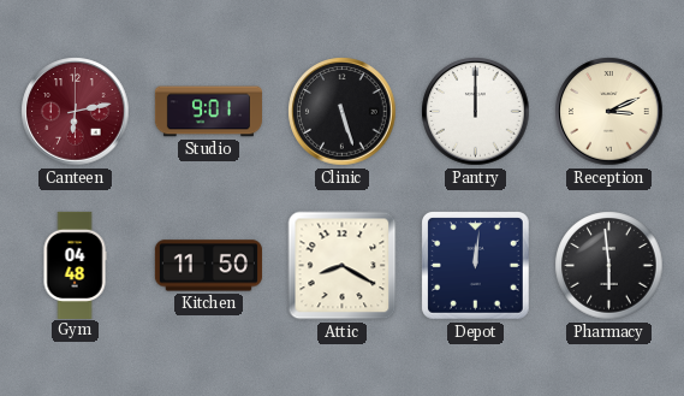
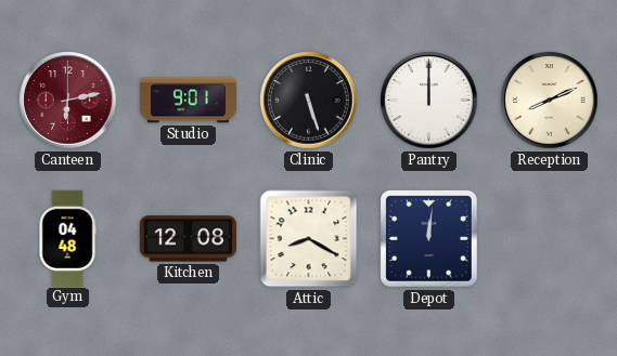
Reception: 3:11 -> 8:11 (550, 101)
Kitchen: 11:50 -> 12:08 (188, 239)
Pharmacy: 5:59 -> none (609, 266)
